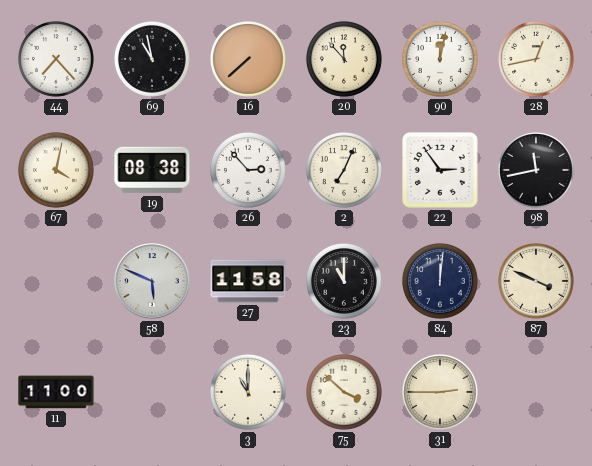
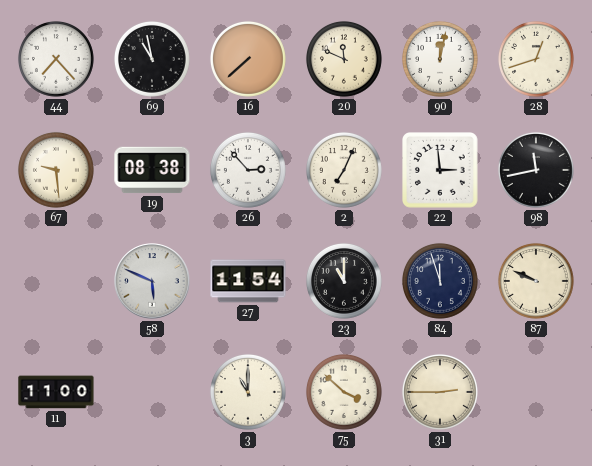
20: 11:53 -> 11:49 (344, 59)
28: 12:43 -> 12:42 (536, 59)
67: 4:02 -> 9:29 (56, 170)
22: 2:54 -> 2:59 (441, 171)
27: 11:58 -> 11:54 (248, 281)
84: 12:01 -> 11:57 (440, 281)
87: 3:49 -> 9:49 (536, 281)
